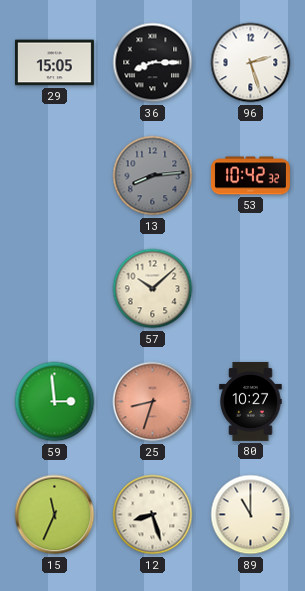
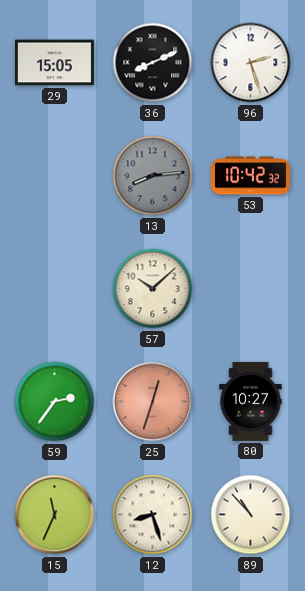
36: 8:15 -> 8:11 (153, 63)
59: 2:59 -> 2:36 (55, 402)
25: 8:33 -> 12:33 (153, 402)
89: 11:00 -> 10:53 (251, 515)
